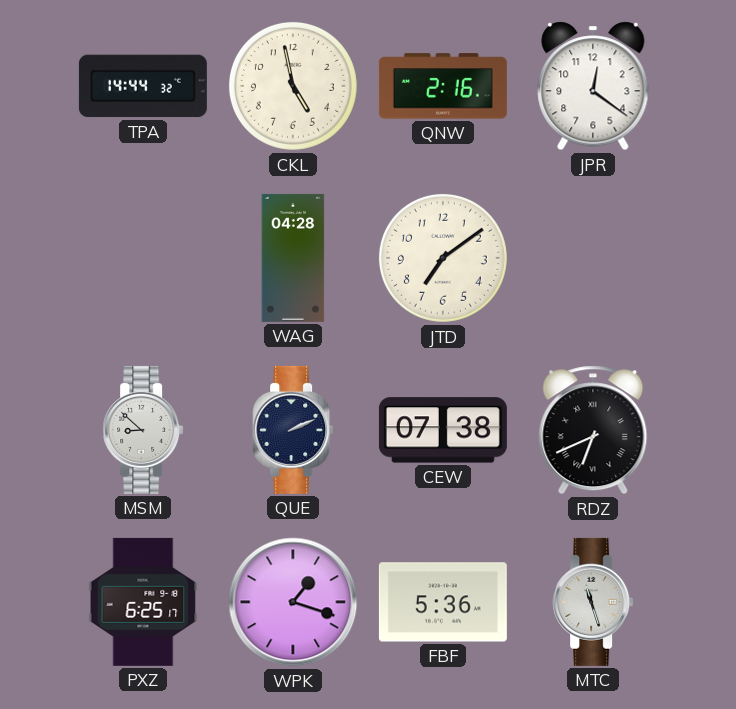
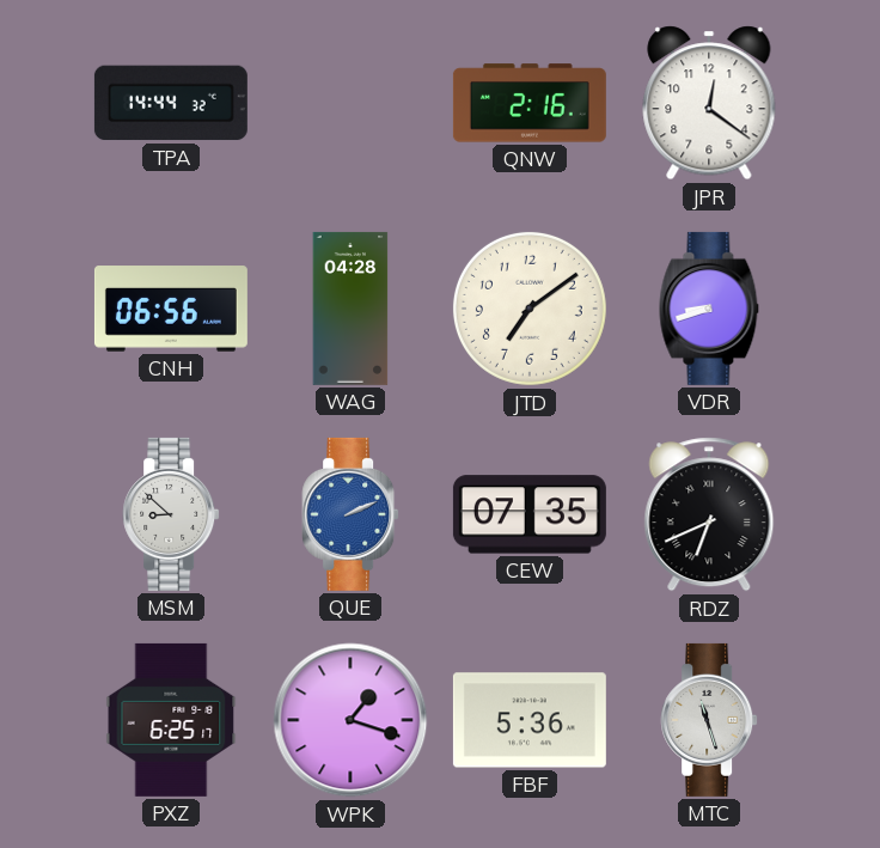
CKL: 4:58 -> none (293, 86)
CNH: none -> 06:56 (171, 309)
VDR: none -> 8:42 (709, 309)
QUE dial: navy -> blue (350, 514)
CEW: 07:38 -> 07:35 (530, 514)
